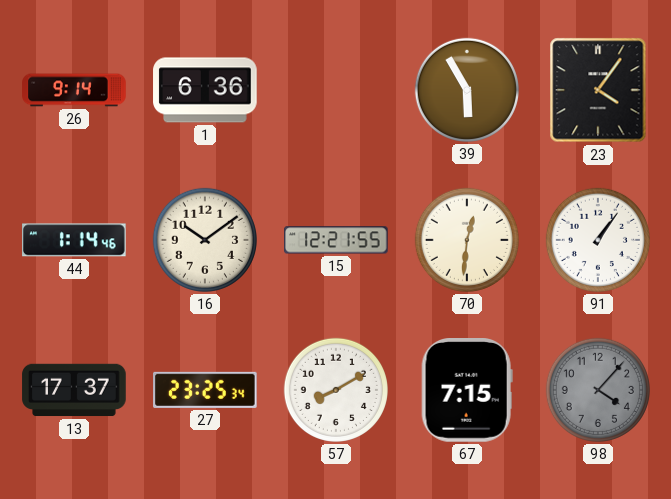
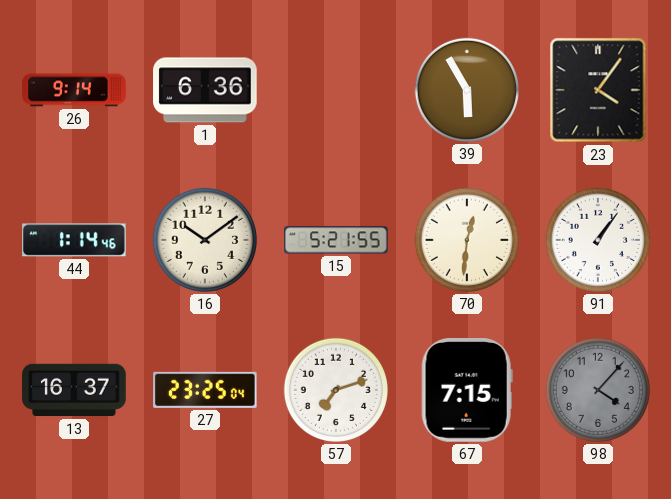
15: 12:21 -> 5:21 (336, 240)
13: 17:37 -> 16:37 (74, 390)
27: 23:25:34 -> 23:25:04 (205, 390)
57: 8:10 -> 7:12 (336, 390)
